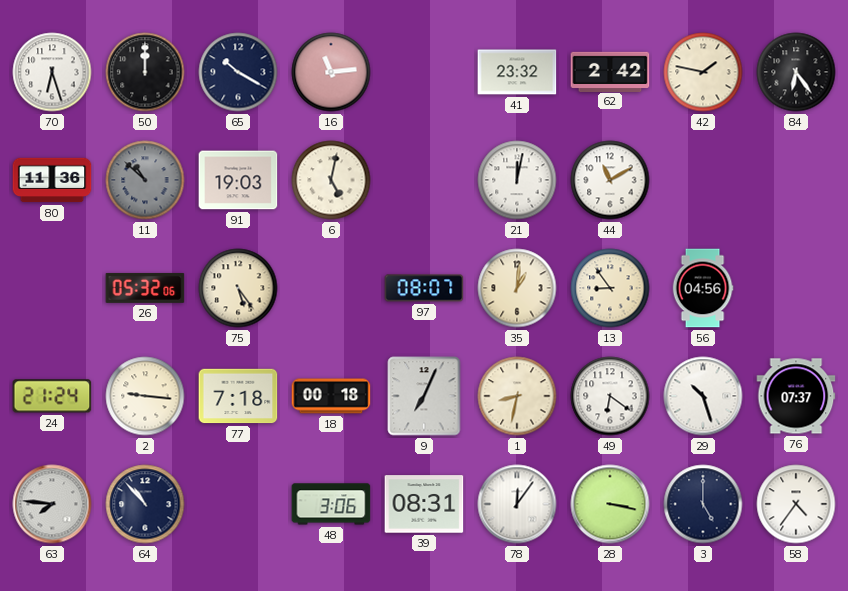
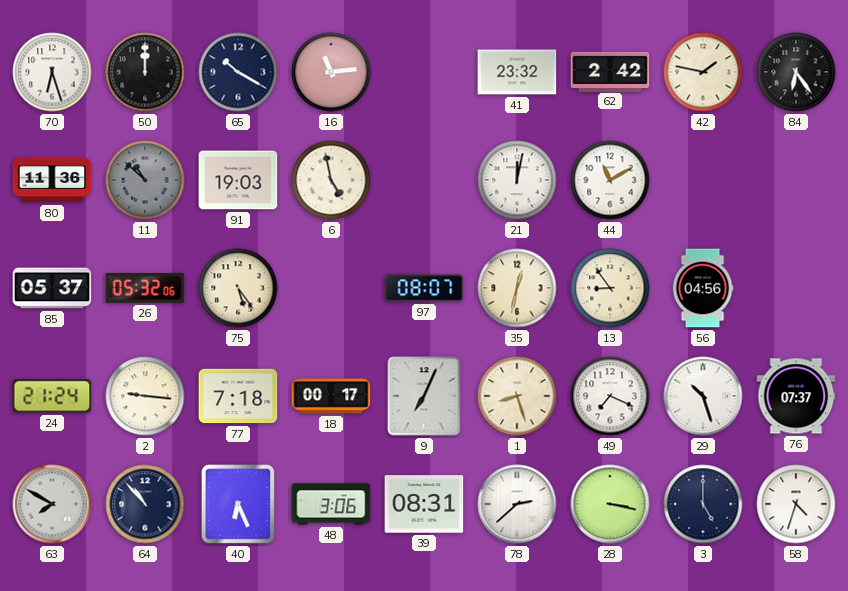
6: 5:02 -> 4:58 (331, 180)
85: none -> 05:37 (52, 288)
35: 1:01 -> 12:32 (517, 288)
18: 00:18 -> 00:17 (331, 396)
1: 8:32 -> 8:27 (517, 396)
49: 6:21 -> 7:19 (610, 396)
63: 7:46 -> 7:50 (52, 504)
40: none -> 6:26 (238, 504)
78: 12:06 -> 2:38 (517, 504)
58: 4:36 -> 4:33 (796, 504)
